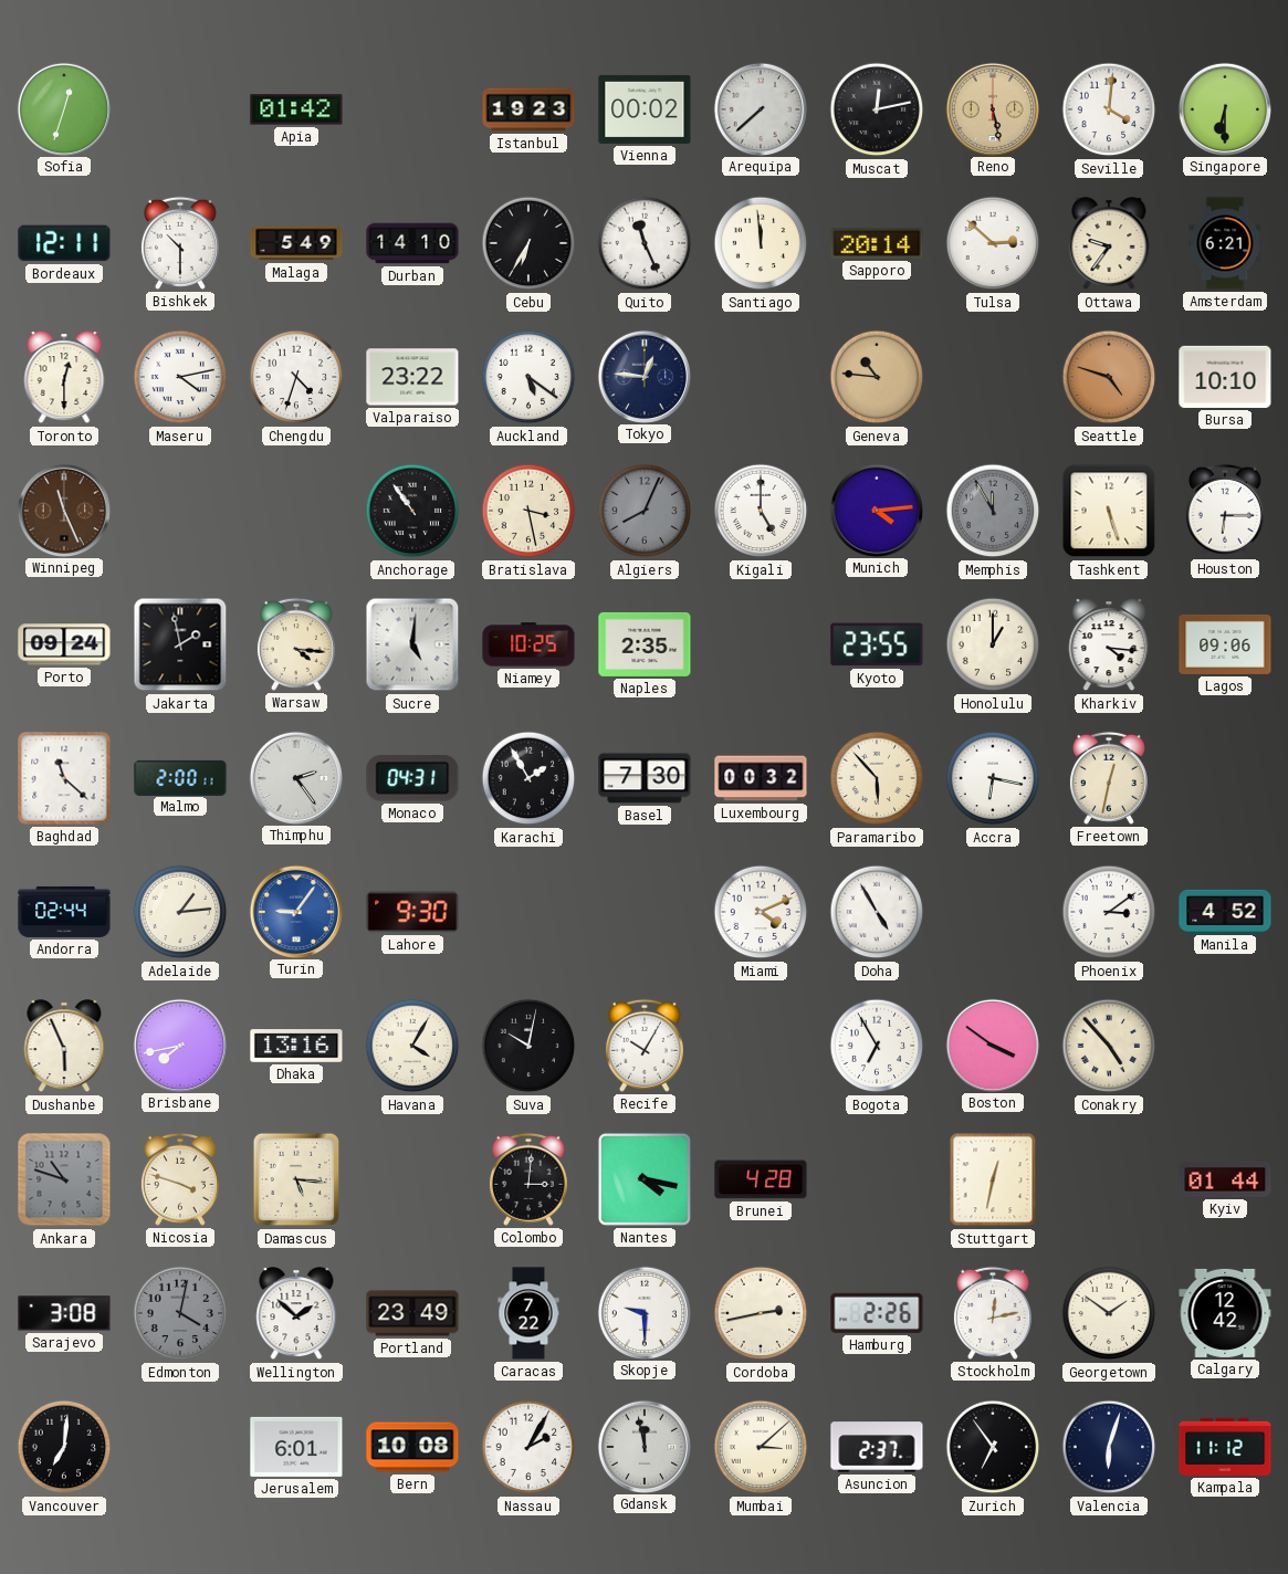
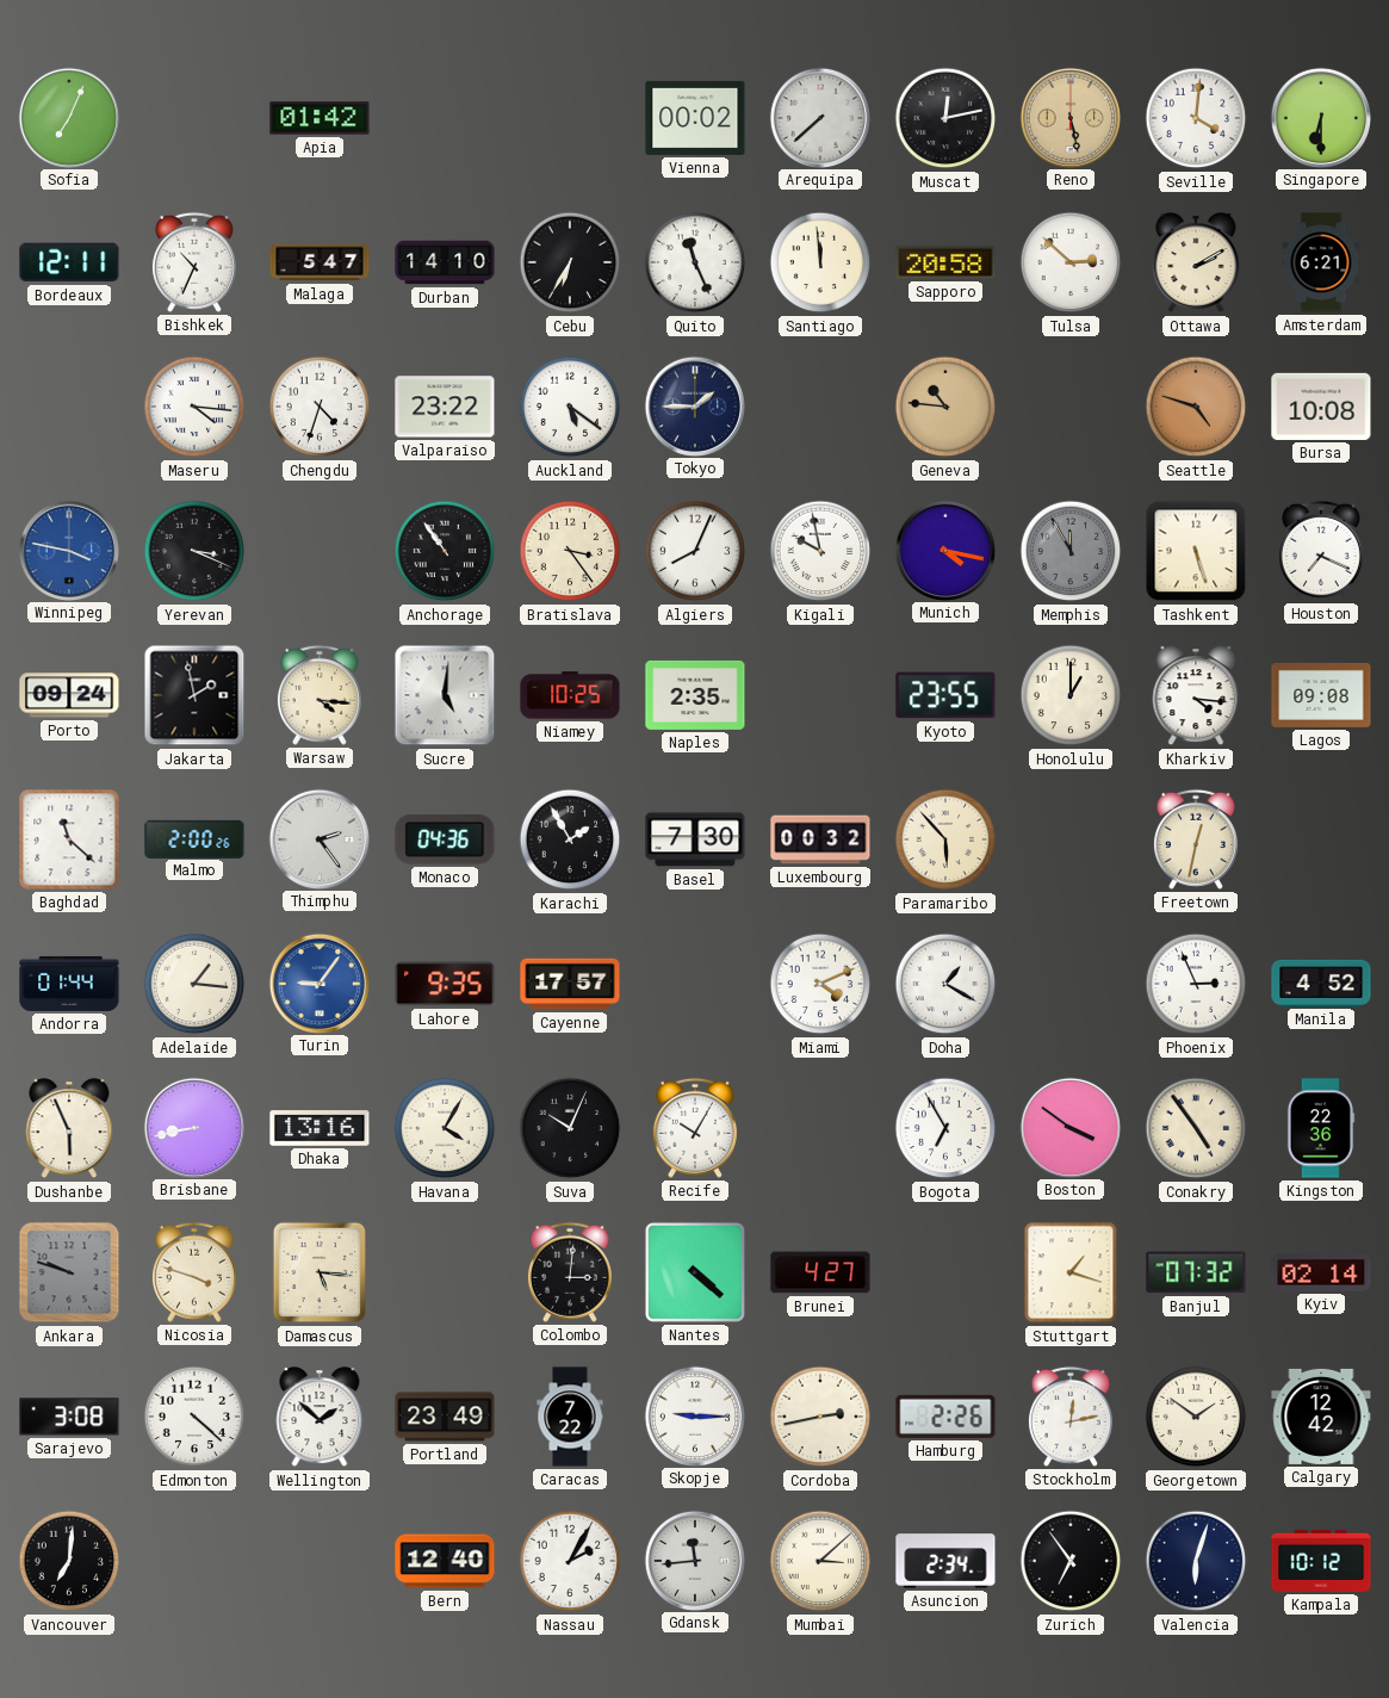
Sofia: 12:33 -> 7:04 (68, 117)
Istanbul: 19:23 -> none (528, 109)
Bishkek: 10:30 -> 10:34 (194, 262)
Malaga: 5:49 -> 5:47 (320, 262)
Sapporo: 20:14 -> 20:58 (945, 264)
Ottawa: 9:36 -> 2:10 (1196, 264)
Toronto: 12:30 -> none (64, 378)
Maseru: 4:13 -> 4:16 (194, 407)
Tokyo: 12:46 -> 1:45 (694, 405)
Bursa: 10:10 -> 10:08 (1321, 407)
Winnipeg: 11:26 -> 3:47 (68, 550)
Winnipeg dial: brown -> blue (68, 550)
Yerevan: none -> 3:19 (194, 551)
Bratislava: 3:28 -> 3:24 (570, 551)
Algiers dial: grey -> white (695, 551)
Kigali: 5:00 -> 9:58 (820, 551)
Munich: 4:14 -> 4:17 (944, 550)
Houston: 6:15 -> 7:19 (1321, 551)
Lagos: 09:06 -> 09:08 (1321, 695)
Malmo: 2:00:11 -> 2:00:26 (194, 838)
Monaco: 04:31 -> 04:36 (445, 839)
Accra: 6:17 -> none (993, 778)
Andorra: 02:44 -> 01:44 (69, 984)
Adelaide: 1:14 -> 1:16 (194, 984)
Lahore: 9:30 -> 9:35 (445, 984)
Cayenne: none -> 17:57 (570, 984)
Doha: 4:55 -> 1:20 (945, 984)
Phoenix: 3:09 -> 2:56 (1196, 984)
Brisbane: 7:43 -> 8:43 (193, 1127)
Suva: 10:02 -> 10:04 (570, 1128)
Conakry: 4:53 -> 4:54 (1196, 1128)
Kingston: none -> 22:36 (1321, 1128)
Ankara: 10:48 -> 9:48 (69, 1272)
Nantes: 4:17 -> 4:22 (695, 1272)
Brunei: 4:28 -> 4:27 (820, 1272)
Stuttgart: 12:32 -> 1:18 (1071, 1272)
Banjul: none -> 07:32 (1196, 1272)
Kyiv: 01:44 -> 02:14 (1321, 1273)
Edmonton: 4:02 -> 4:22 (194, 1417)
Edmonton dial: grey -> white (194, 1417)
Skopje: 9:30 -> 9:15 (694, 1415)
Jerusalem: 6:01 -> none (296, 1447)
Bern: 10:08 -> 12:40 (445, 1561)
Gdansk: 11:58 -> 11:44 (694, 1560)
Asuncion: 2:37 -> 2:34 (945, 1561)
Kampala: 11:12 -> 10:12 (1321, 1561)
